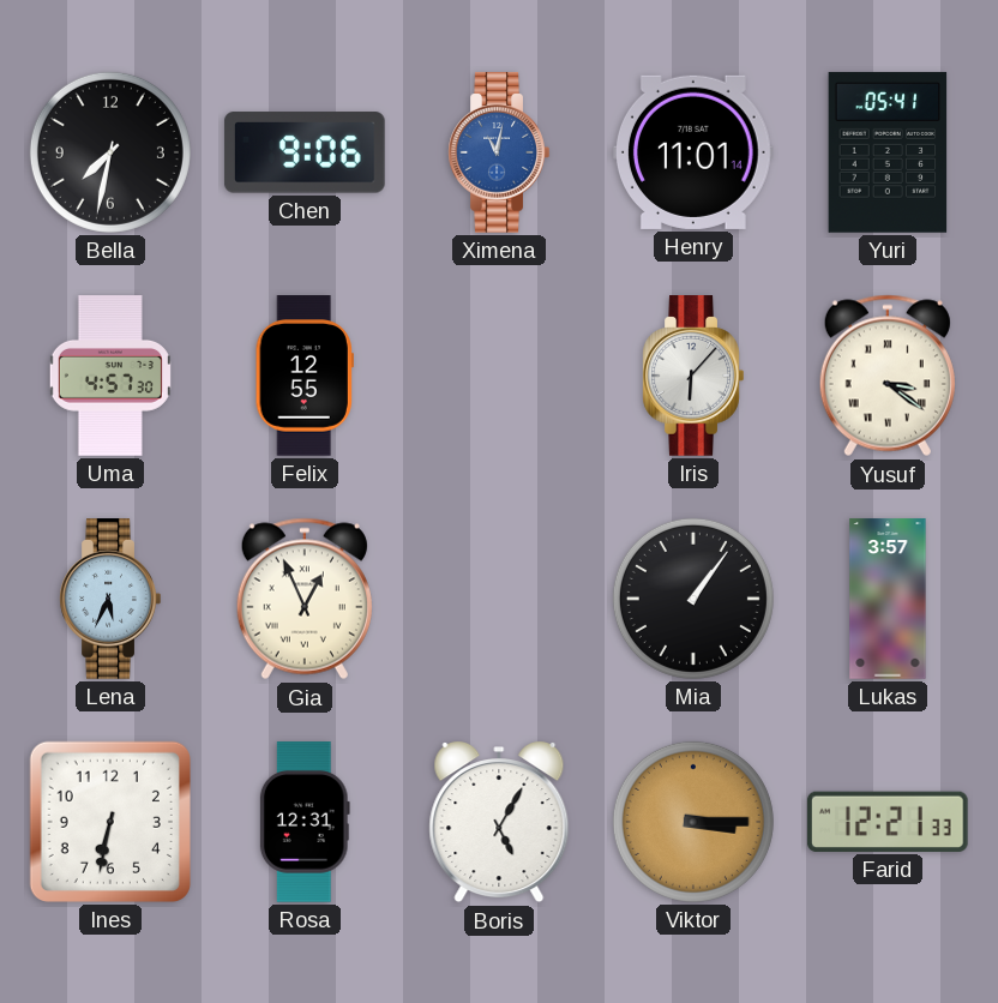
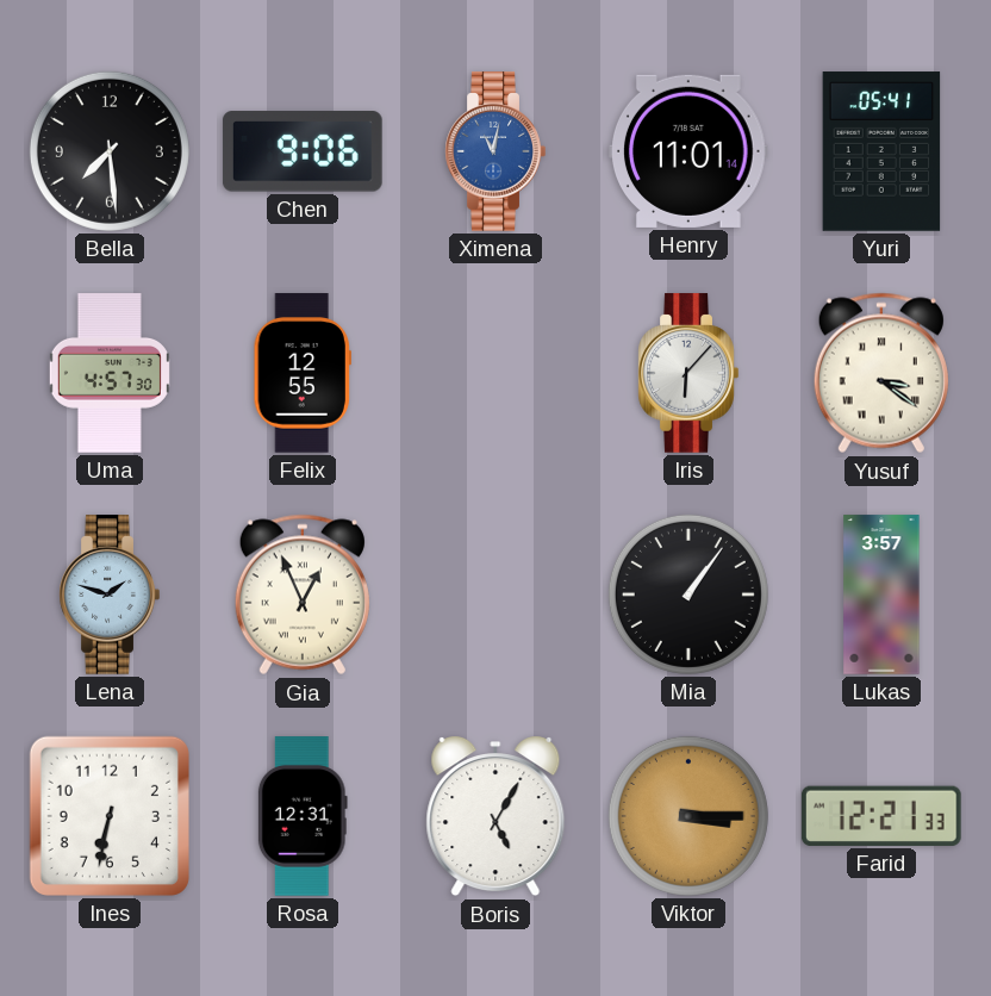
Bella: 7:32 -> 7:29 (110, 151)
Lena: 5:34 -> 1:48 (110, 595)
